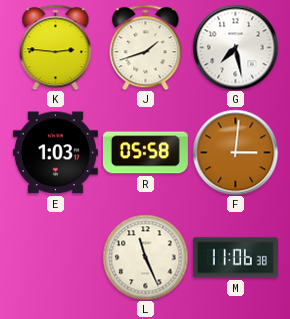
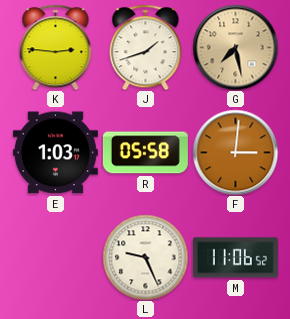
G dial: white -> champagne (235, 47)
L: 11:26 -> 9:26 (145, 257)
M: 11:06:38 -> 11:06:52 (235, 258)
